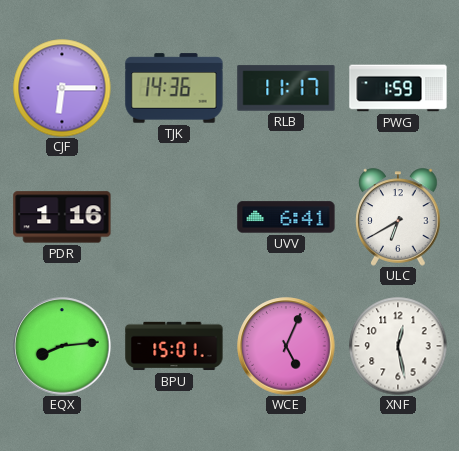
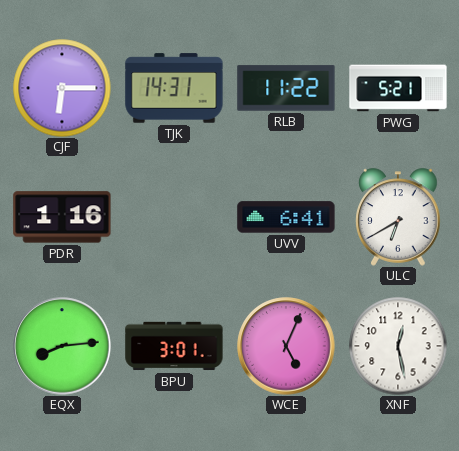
TJK: 14:36 -> 14:31 (174, 88)
RLB: 11:17 -> 11:22 (286, 88)
PWG: 1:59 -> 5:21 (398, 88)
BPU: 15:01 -> 3:01 (174, 346)
